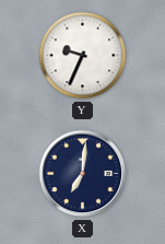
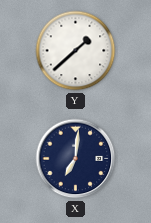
Y: 9:34 -> 1:38 (76, 51)
